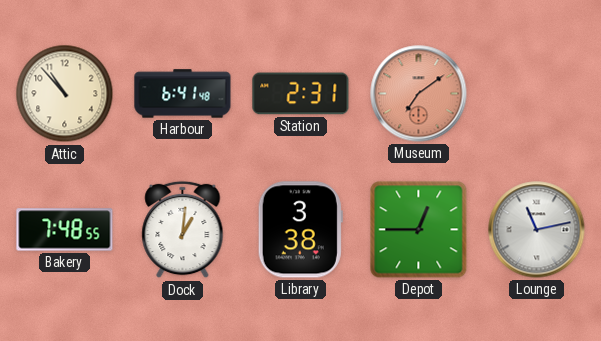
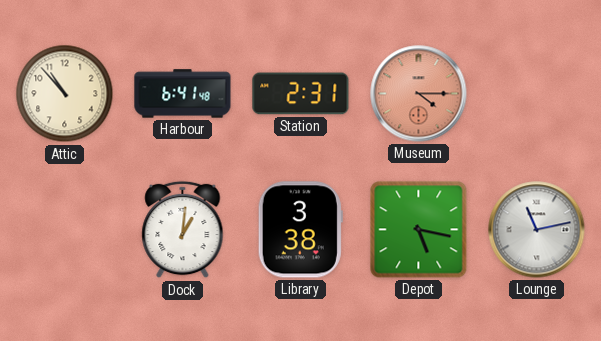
Museum: 7:09 -> 4:15 (419, 94)
Bakery: 7:48 -> none (65, 230)
Depot: 12:45 -> 5:17 (419, 230)
